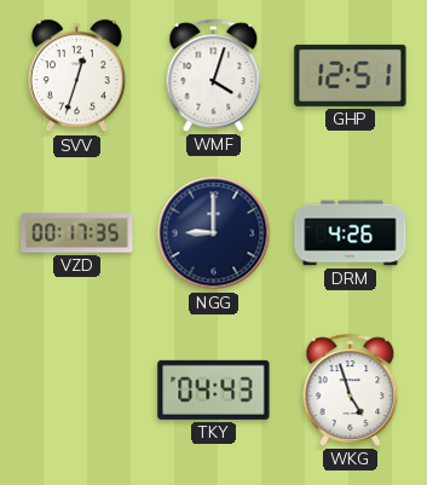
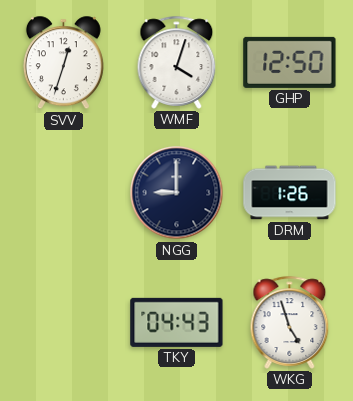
GHP: 12:51 -> 12:50 (290, 62)
VZD: 00:17 -> none (77, 233)
DRM: 4:26 -> 1:26 (290, 193)
